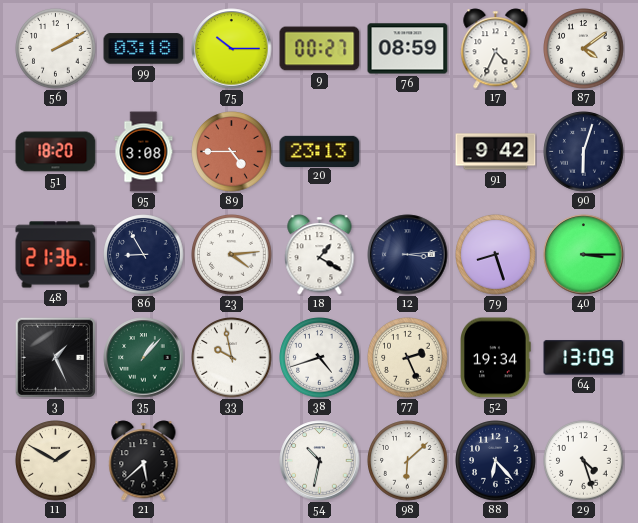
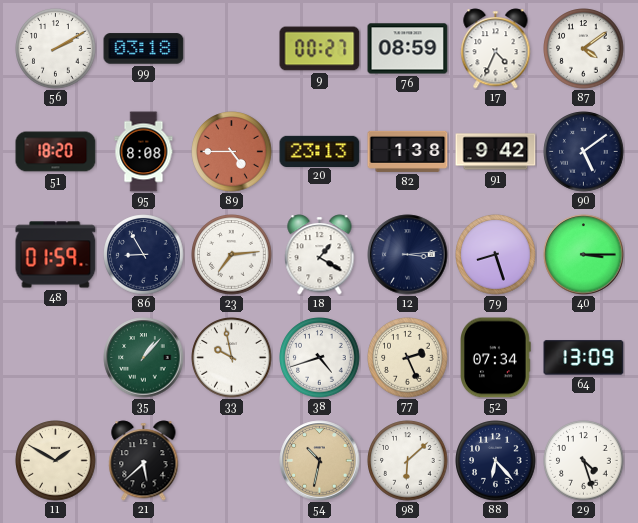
75: 10:15 -> none (232, 49)
95: 3:08 -> 8:08 (144, 152)
82: none -> 1:38 (408, 151)
90: 6:03 -> 5:09 (584, 152)
48: 21:36 -> 01:59 (56, 255)
23: 4:14 -> 7:14 (232, 255)
3: 1:26 -> none (55, 357)
52: 19:34 -> 07:34 (496, 358)
54 dial: white -> champagne (320, 461)
